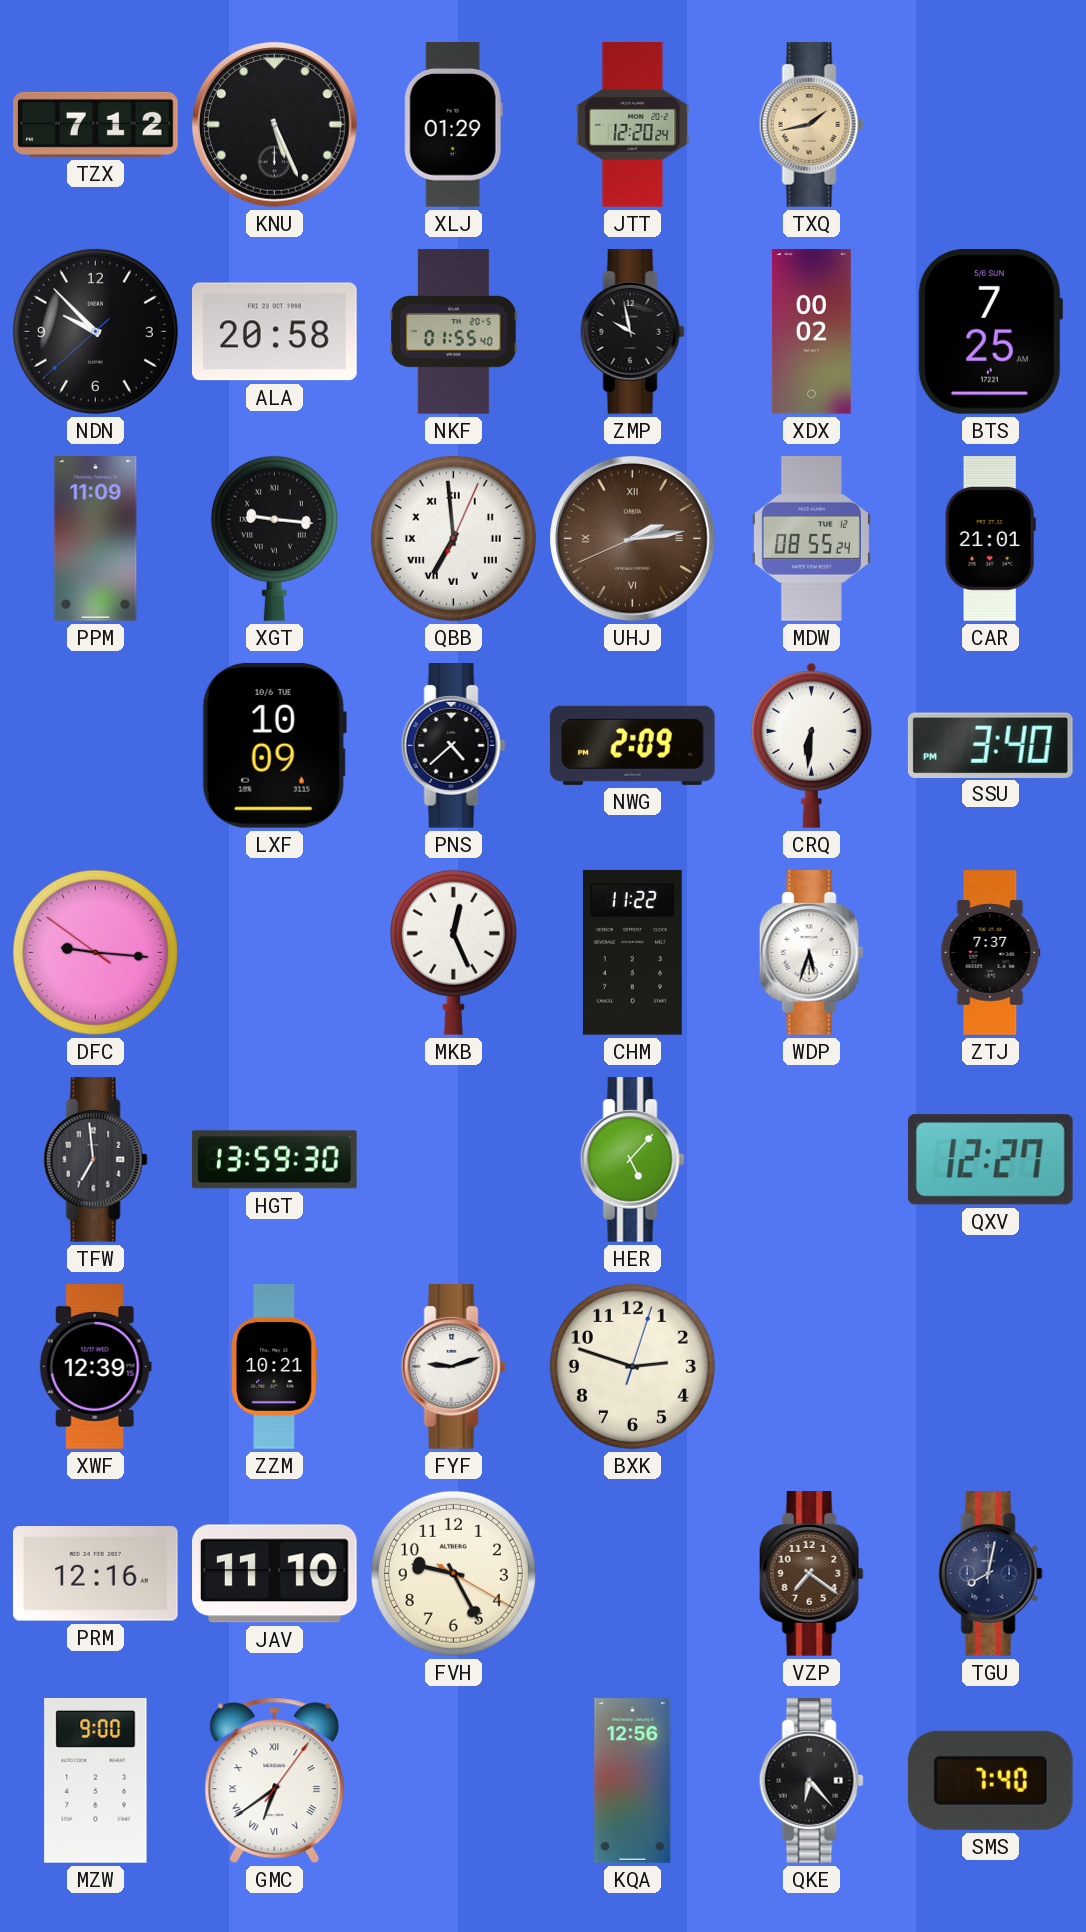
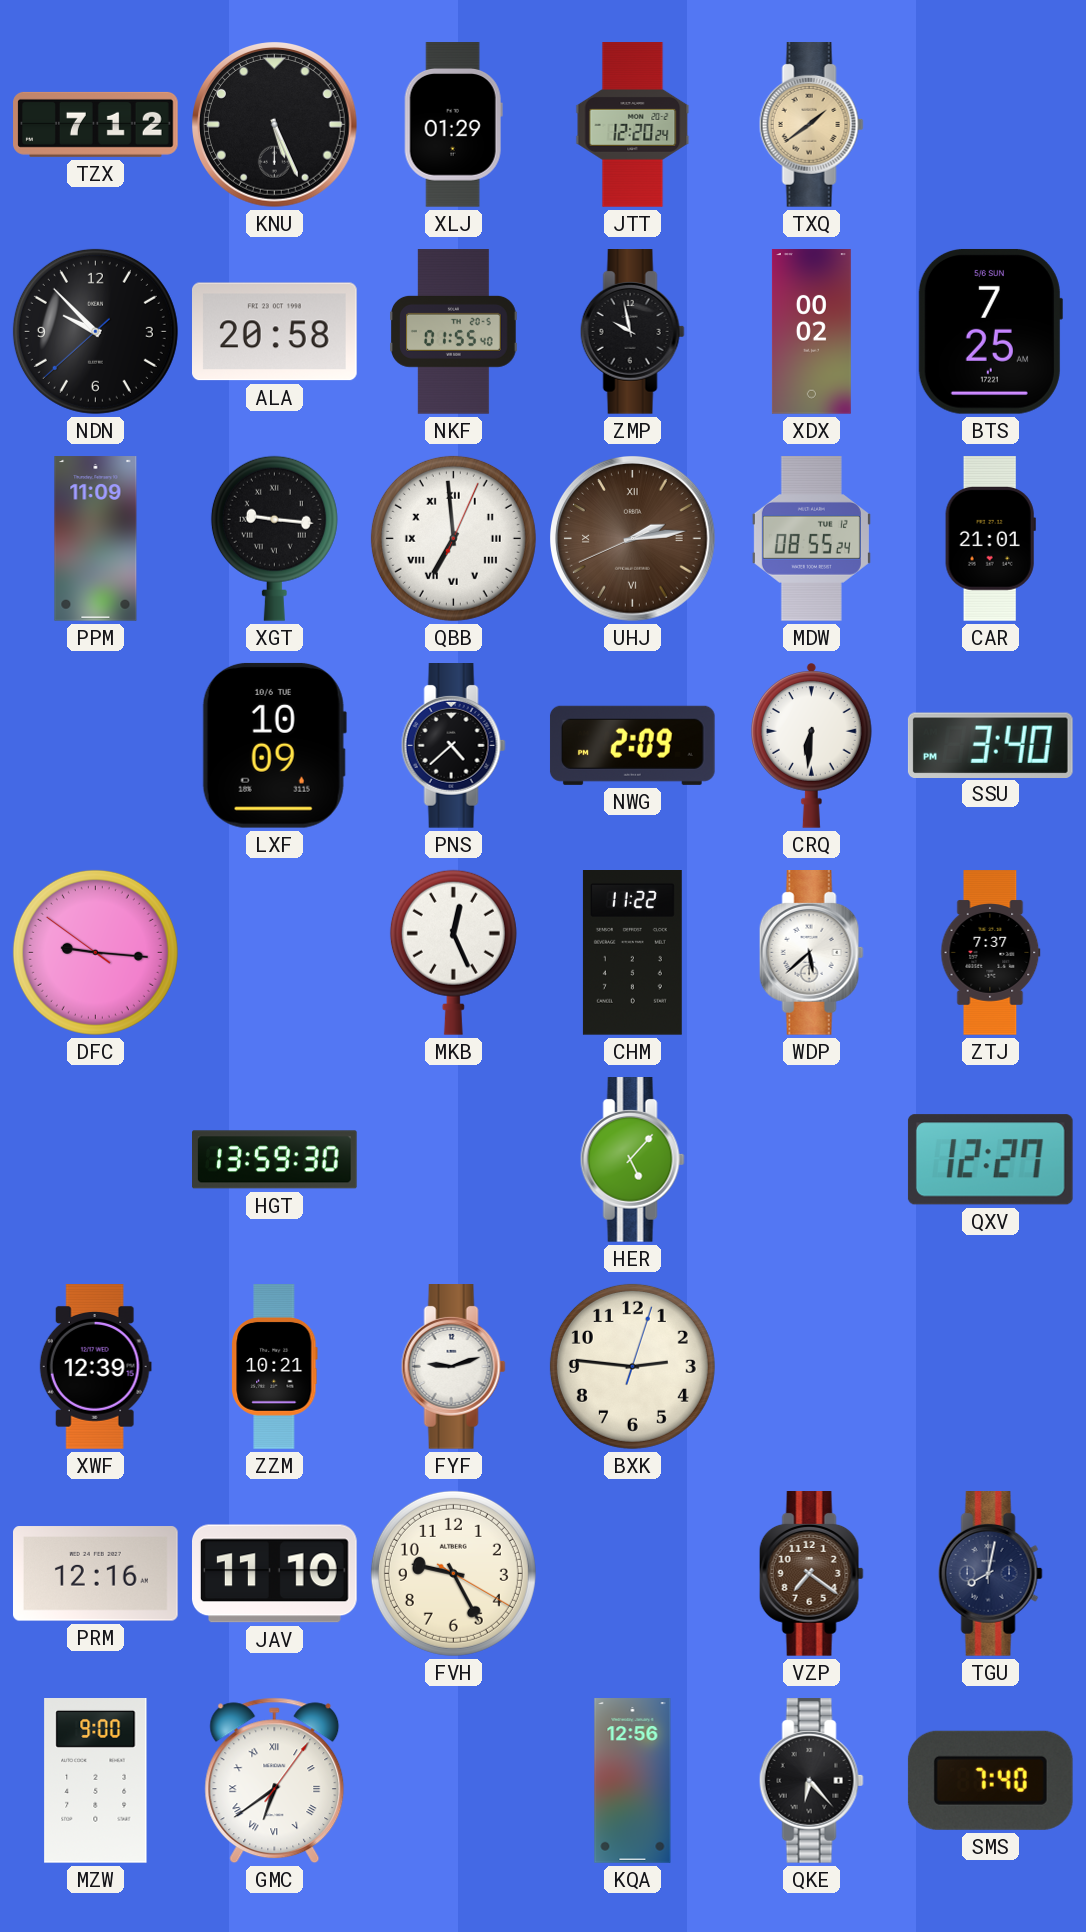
TXQ: 1:43 -> 1:39 (811, 125)
WDP: 5:33 -> 5:38 (811, 953)
TFW: 6:59 -> none (95, 1160)
BXK: 2:48 -> 2:46 (632, 1366)
